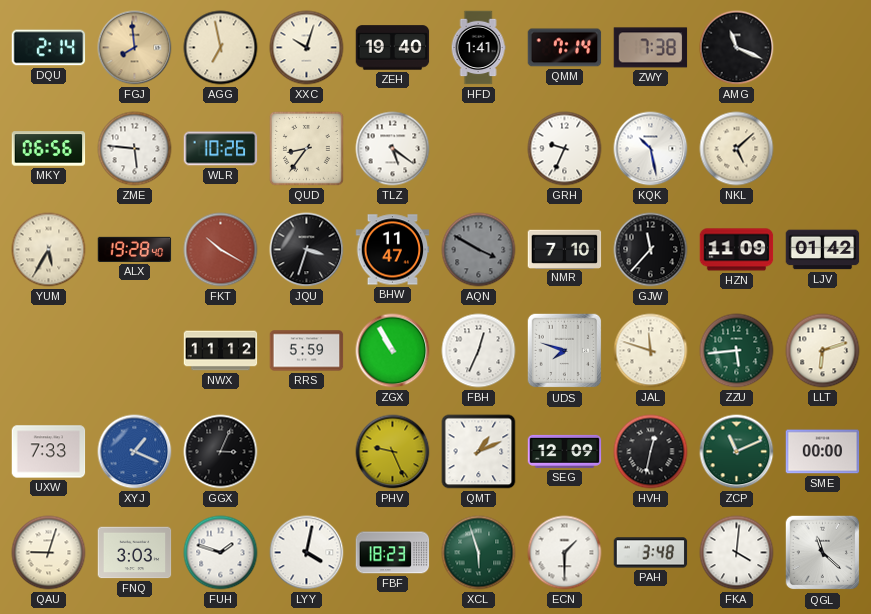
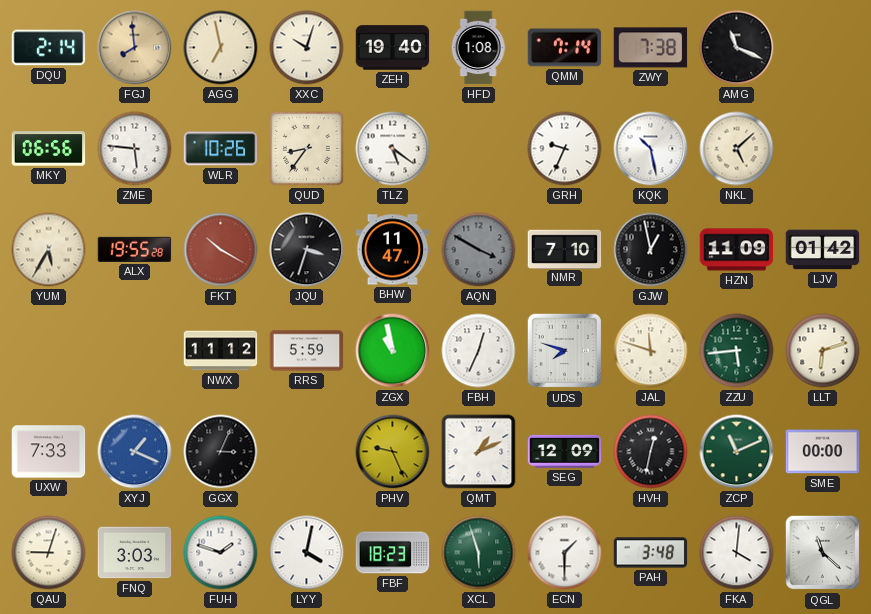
HFD: 1:41 -> 1:08 (478, 48)
ALX: 19:28 -> 19:55 (135, 249)
GJW: 11:37 -> 12:58 (651, 250)
ZGX: 10:55 -> 10:58 (393, 351)
